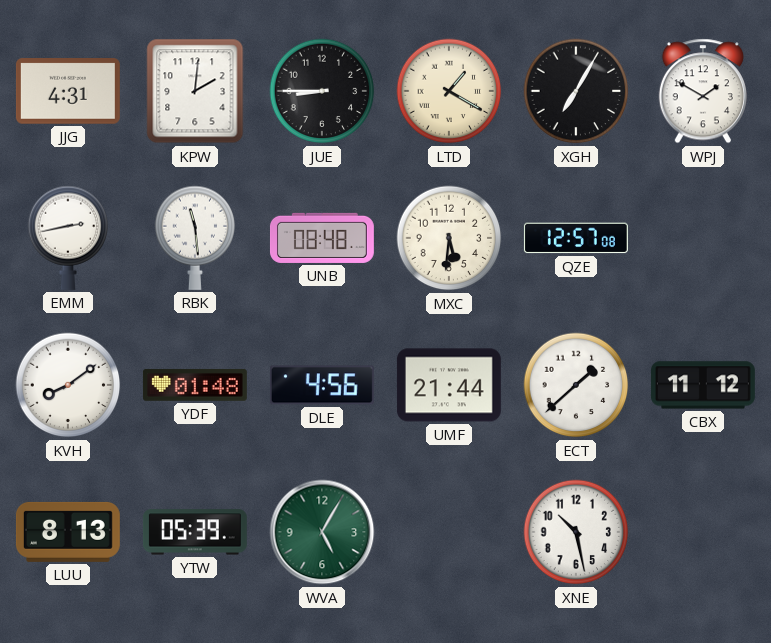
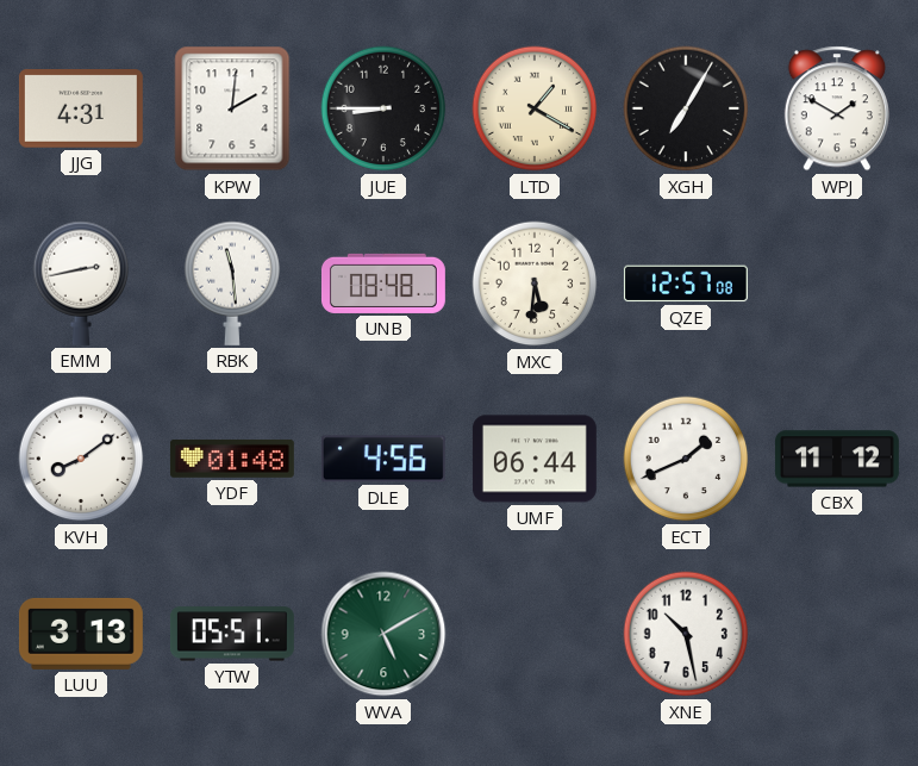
UMF: 21:44 -> 06:44 (535, 459)
ECT: 1:38 -> 1:41 (686, 459)
LUU: 8:13 -> 3:13 (81, 634)
YTW: 05:39 -> 05:51 (232, 634)
WVA: 5:05 -> 5:10 (383, 634)
